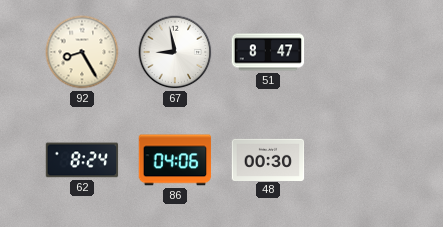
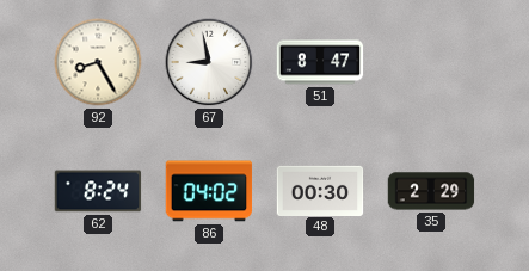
86: 04:06 -> 04:02 (209, 191)
35: none -> 2:29 (431, 191)
